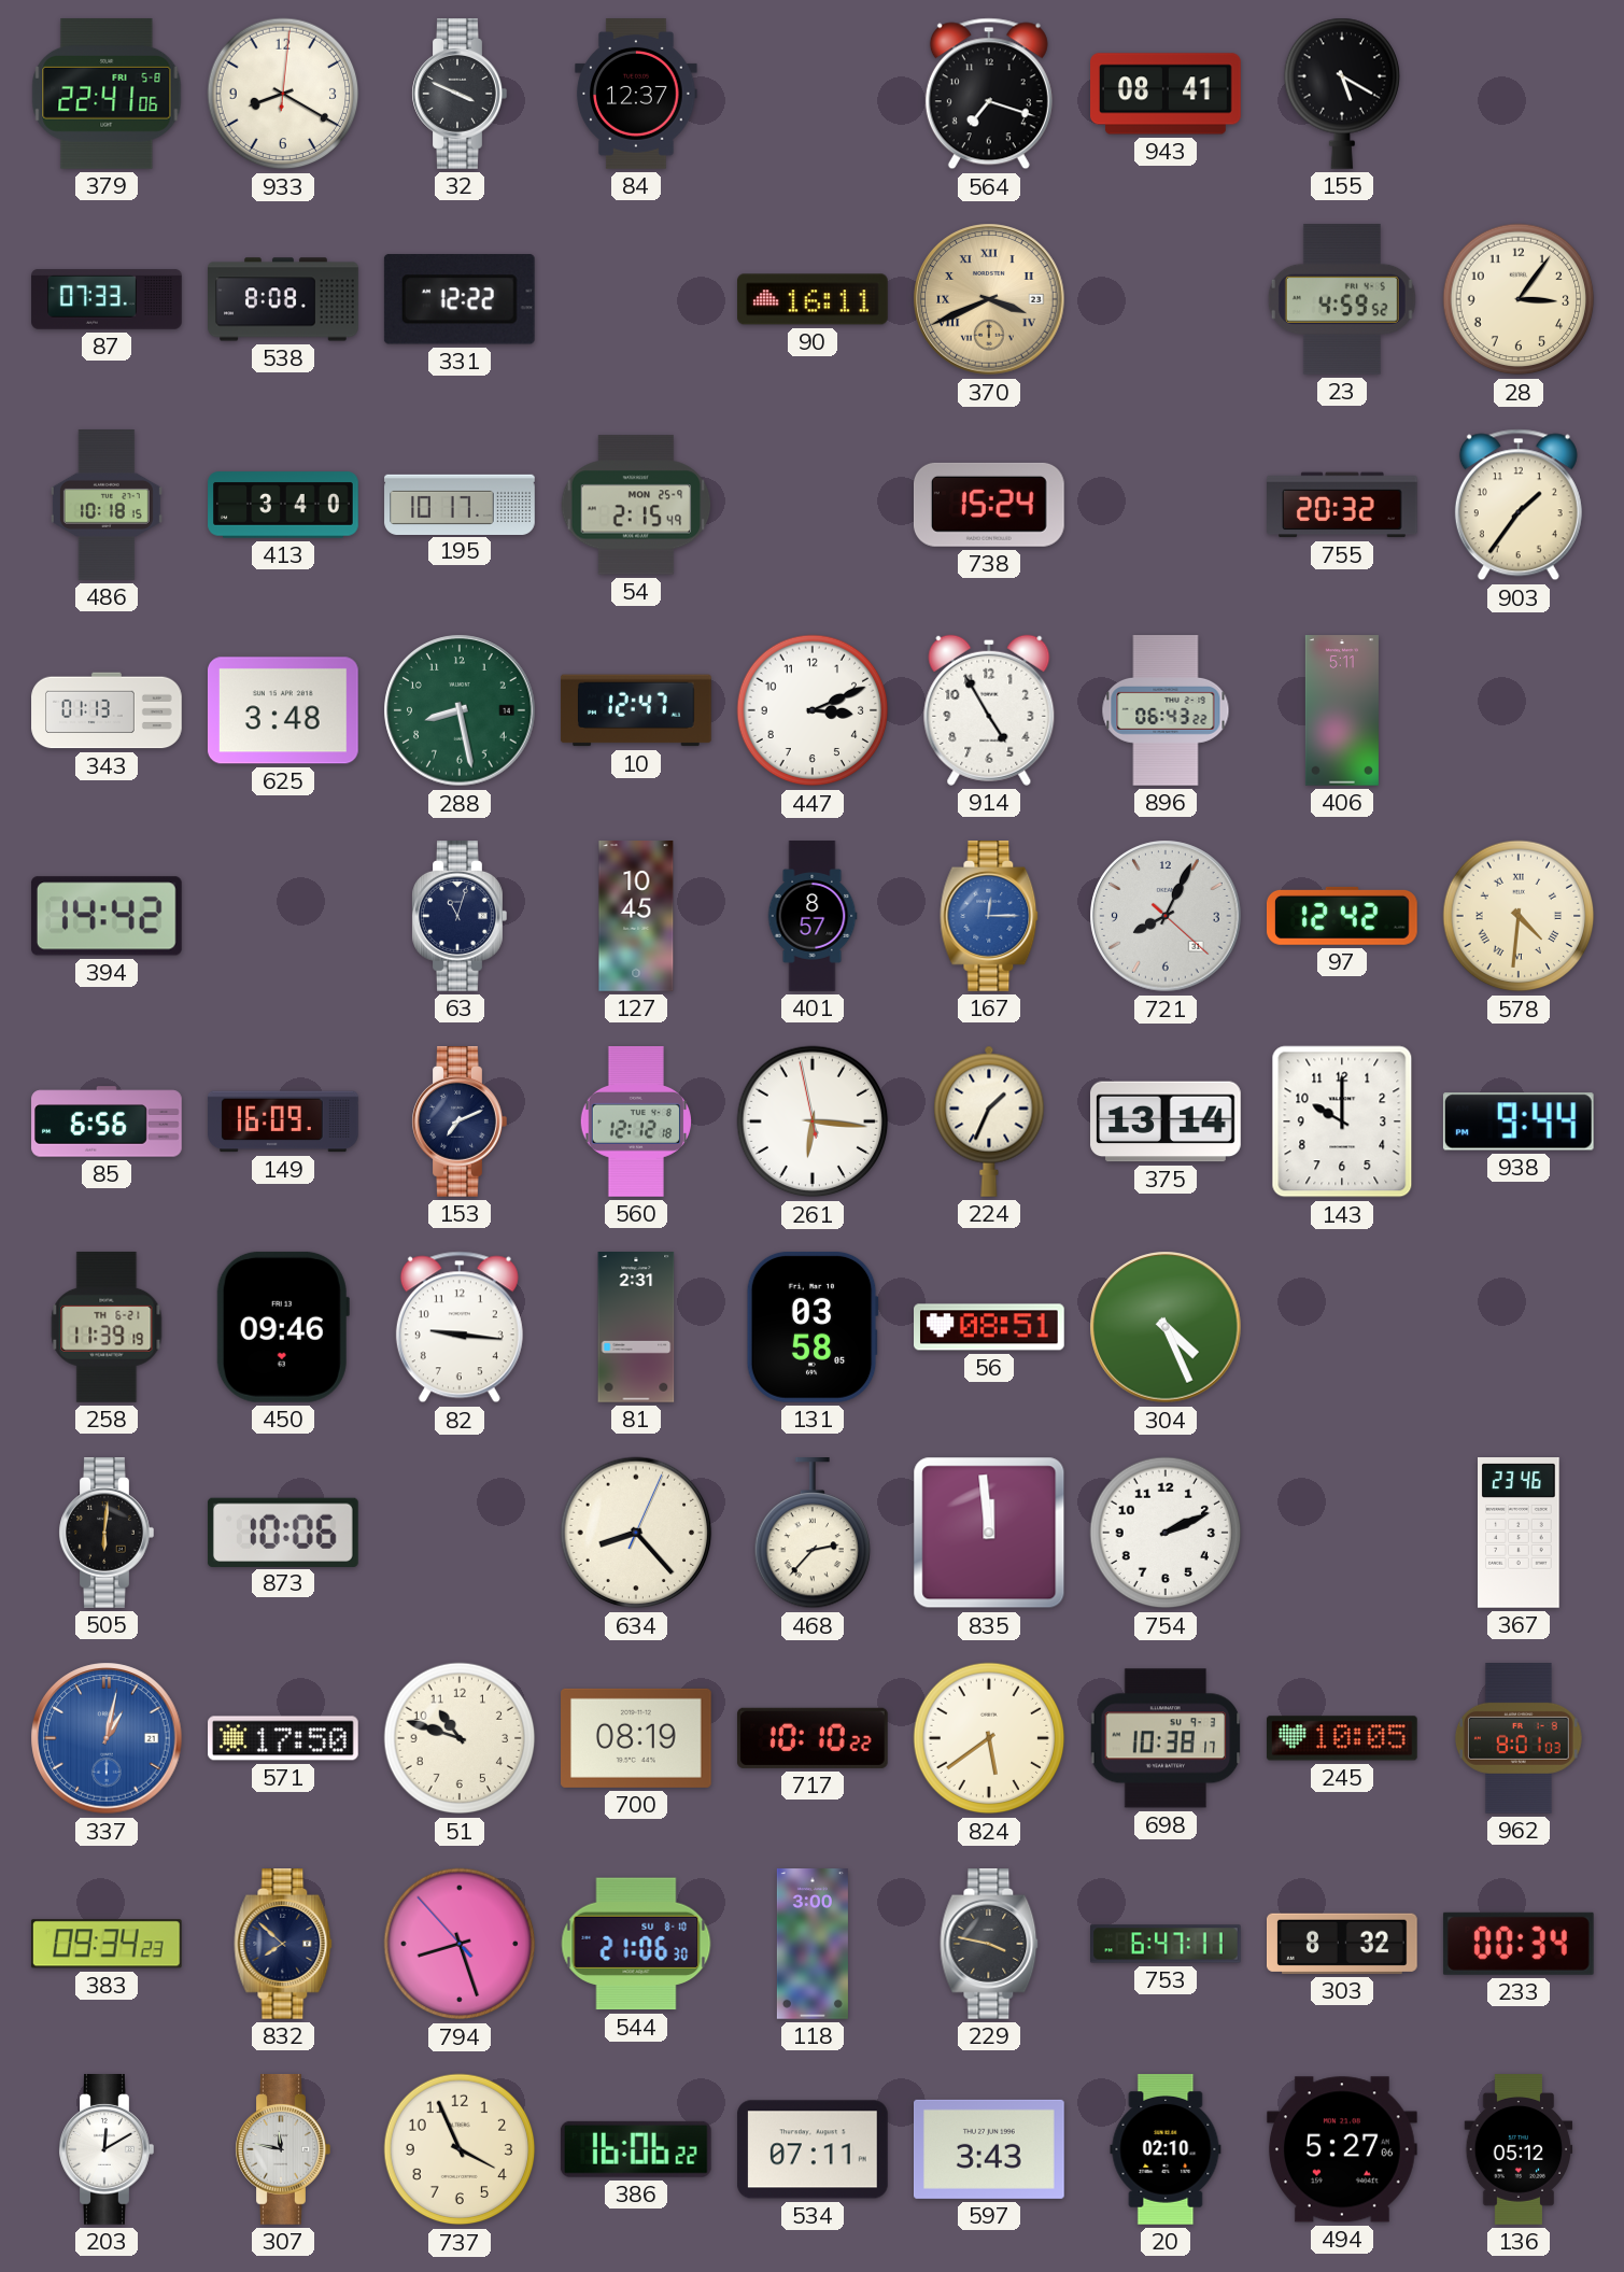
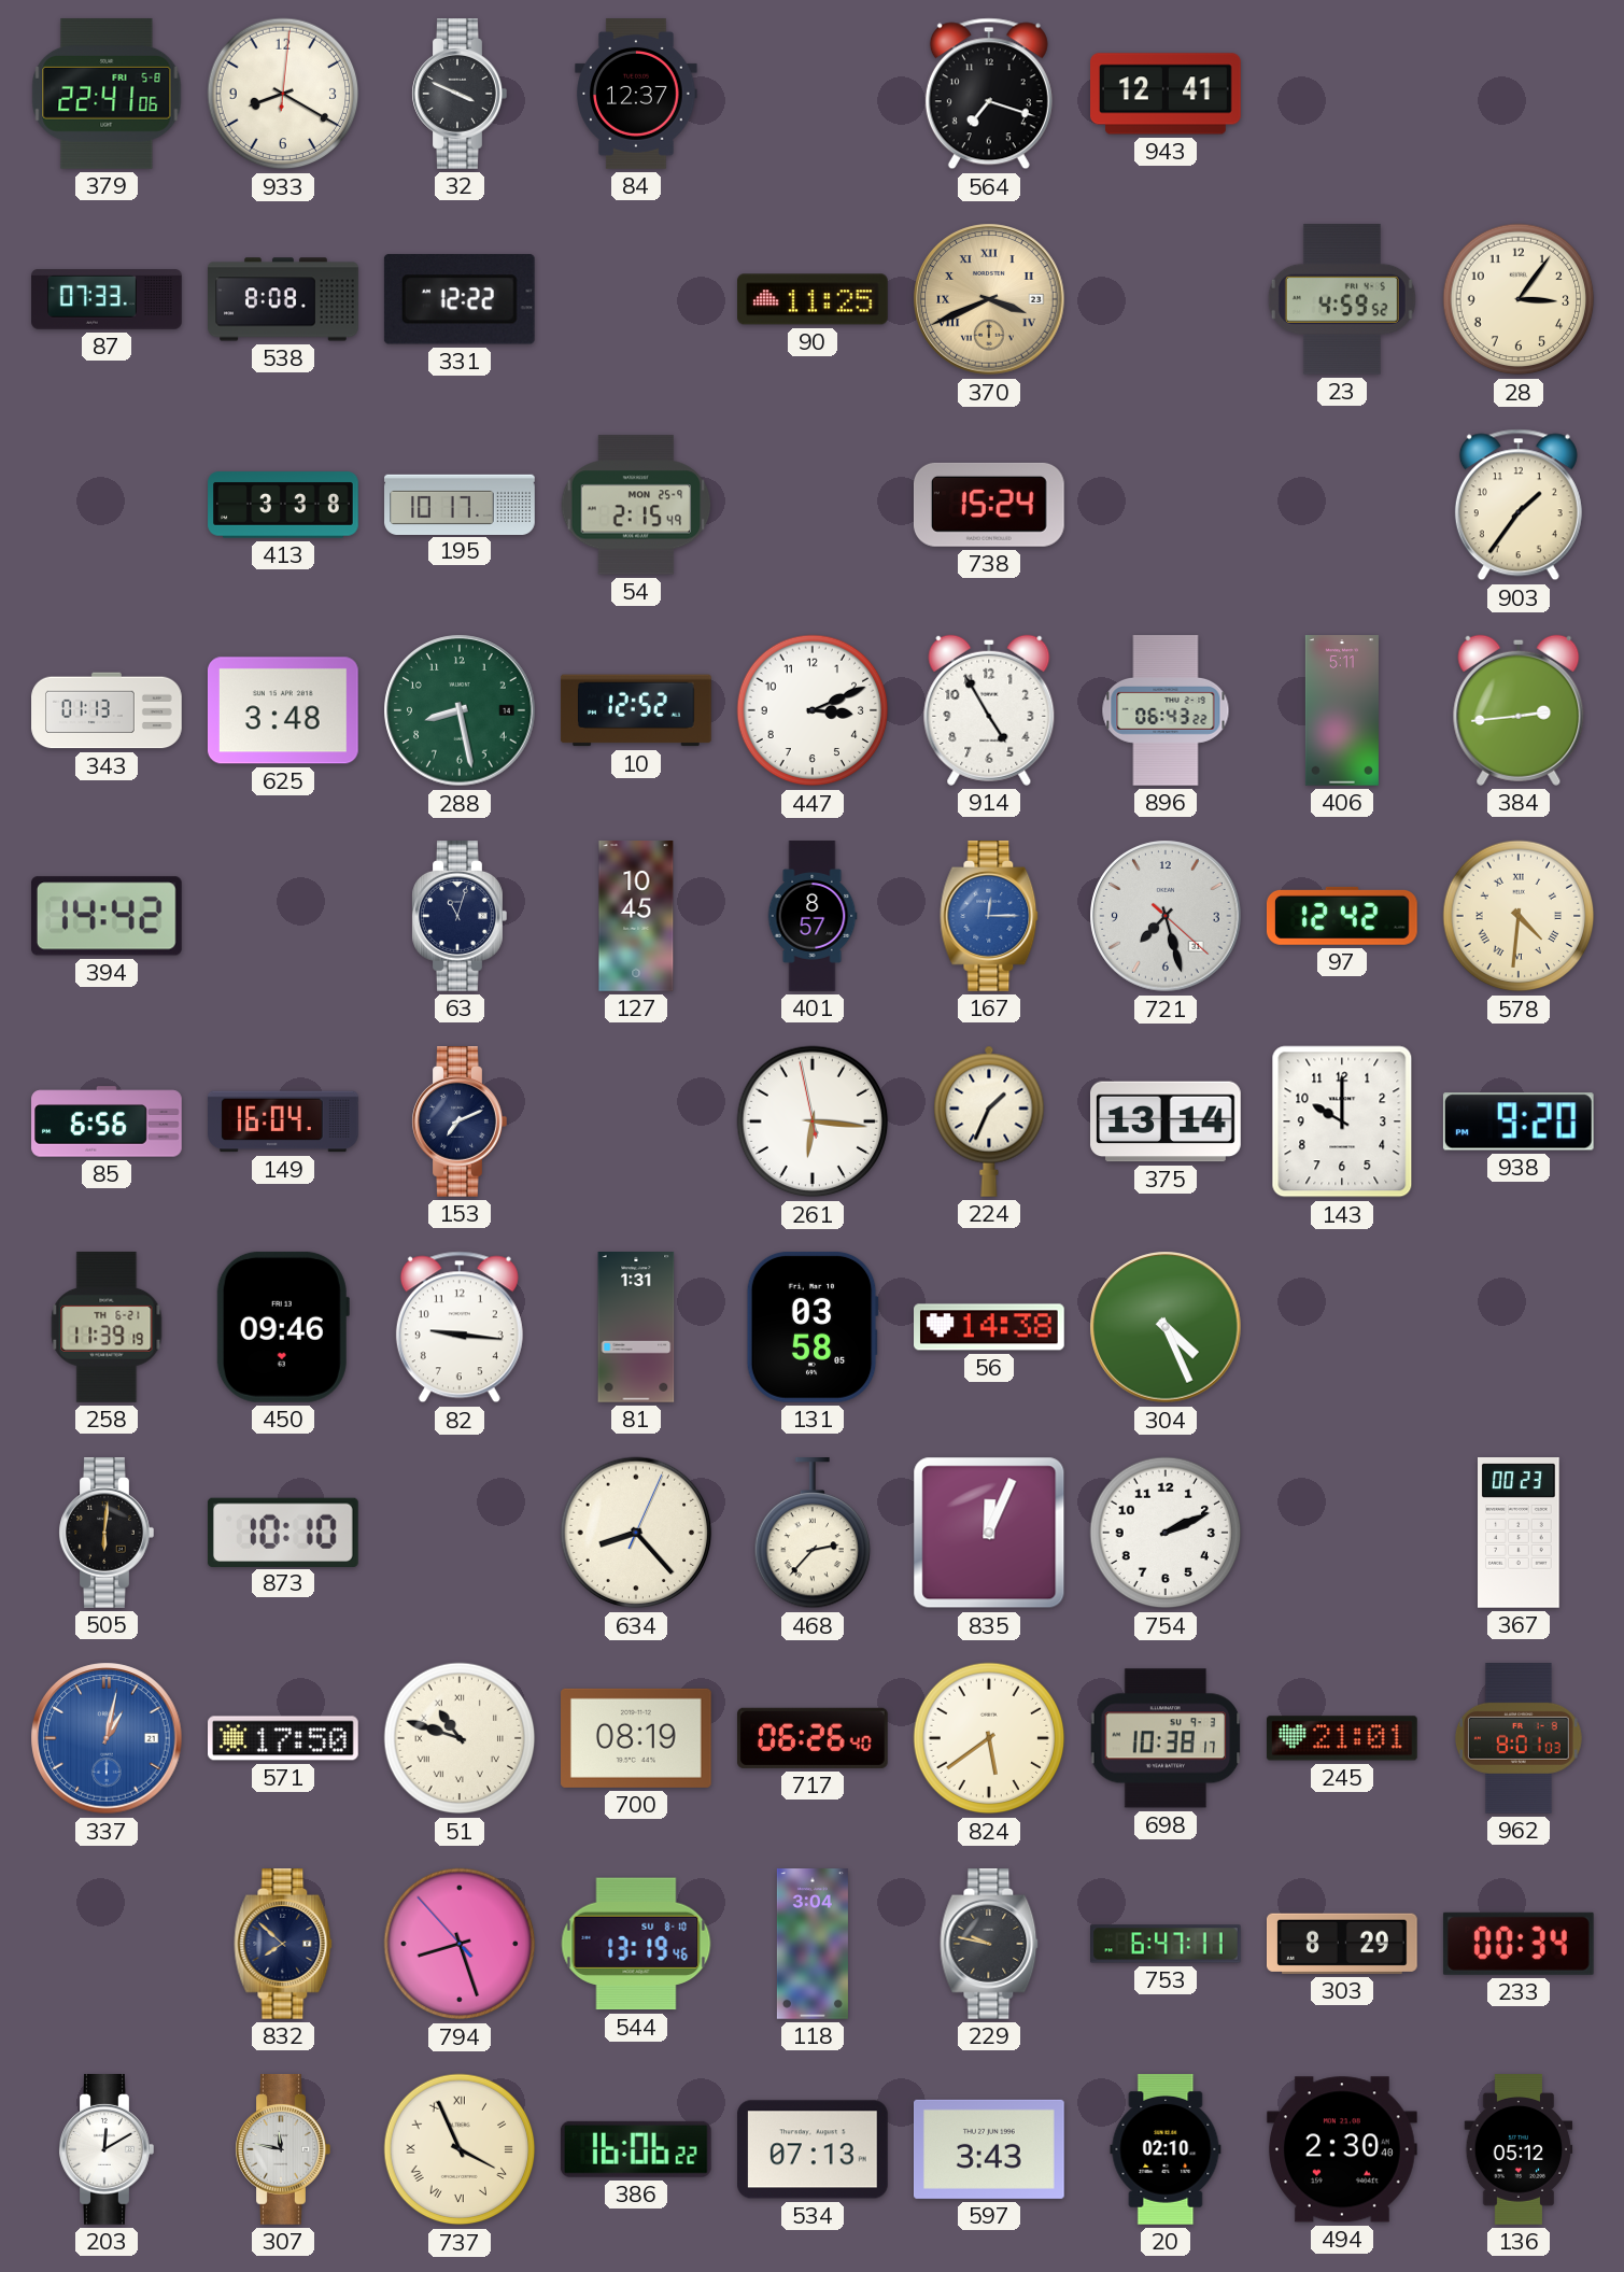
943: 08:41 -> 12:41 (1167, 94)
155: 5:20 -> none (1342, 94)
90: 16:11 -> 11:25 (814, 299)
486: 10:18 -> none (107, 506)
413: 3:40 -> 3:38 (283, 505)
755: 20:32 -> none (1343, 505)
10: 12:47 -> 12:52 (637, 710)
384: none -> 2:44 (1519, 710)
721: 8:04 -> 7:27 (1166, 916)
149: 16:09 -> 16:04 (284, 1121)
560: 12:12 -> none (635, 1123)
938: 9:44 -> 9:20 (1519, 1121)
81: 2:31 -> 1:31 (636, 1327)
56: 08:51 -> 14:38 (990, 1327)
873: 10:06 -> 10:10 (283, 1532)
835: 11:59 -> 12:04 (989, 1533)
367: 23:46 -> 00:23 (1519, 1534)
51 numerals: Arabic -> Roman (460, 1738)
717: 10:10 -> 06:26 (813, 1738)
245: 10:05 -> 21:01 (1342, 1738)
383: 09:34 -> none (107, 1944)
544: 21:06 -> 13:19 (636, 1944)
118: 3:00 -> 3:04 (813, 1944)
229: 3:47 -> 9:47 (989, 1945)
303: 8:32 -> 8:29 (1343, 1944)
737 numerals: Arabic -> Roman (460, 2149)
534: 07:11 -> 07:13 (814, 2149)
494: 5:27 -> 2:30 (1343, 2149)
